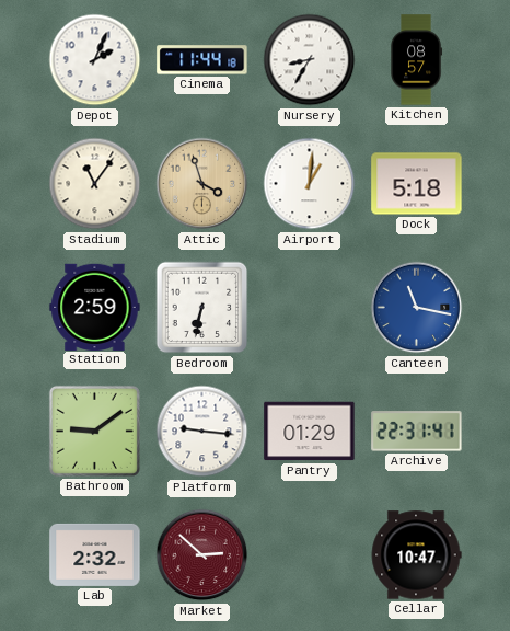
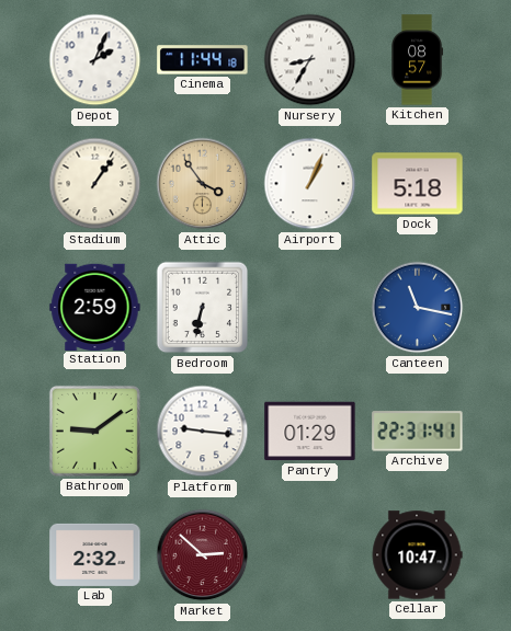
Stadium: 11:06 -> 1:06 (95, 184)
Attic: 3:57 -> 3:54 (203, 184)
Airport: 1:01 -> 1:04 (310, 184)
